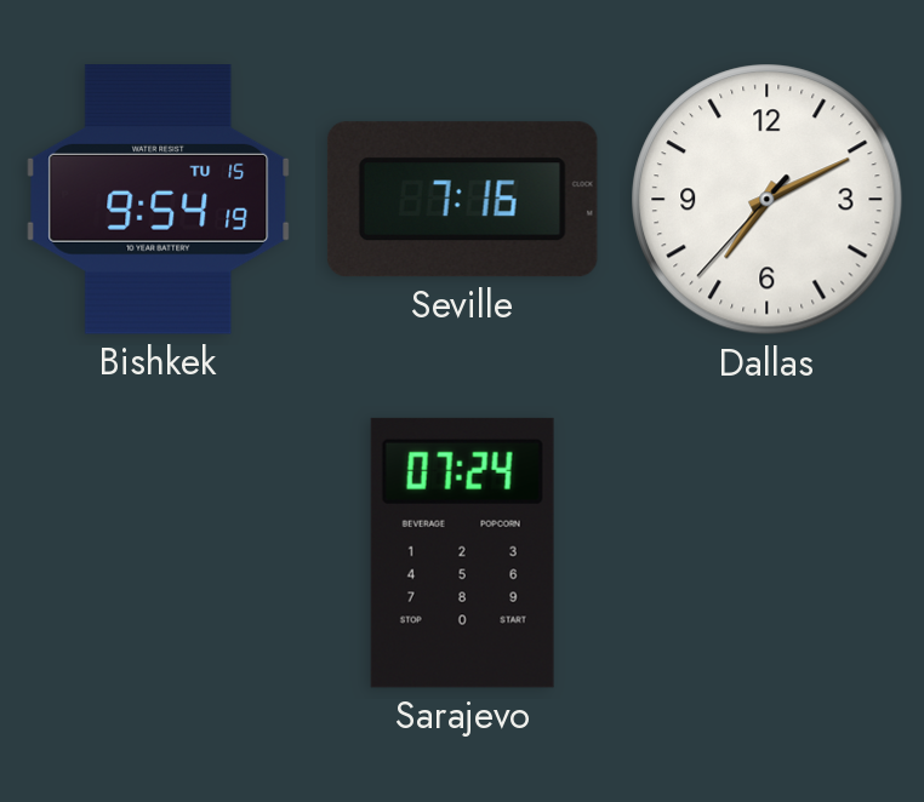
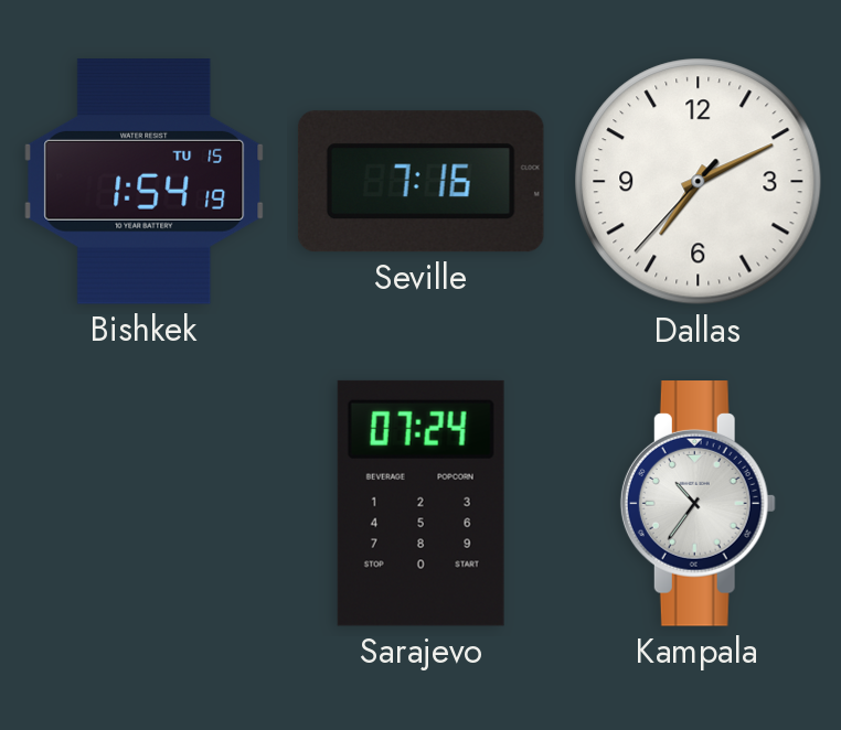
Bishkek: 9:54 -> 1:54 (145, 182)
Kampala: none -> 10:36 (698, 504)
